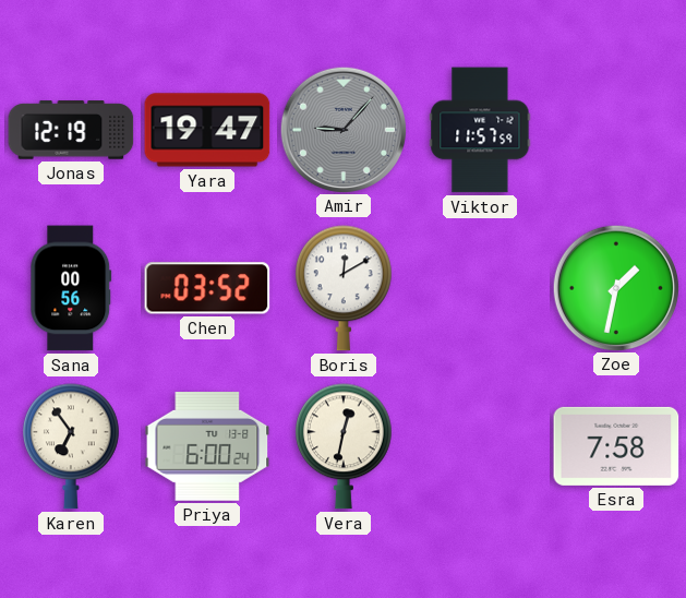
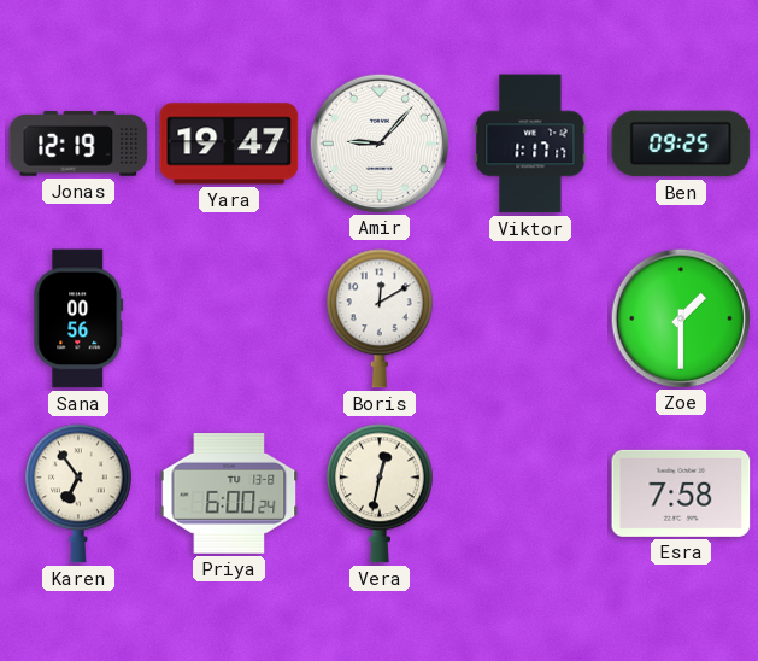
Amir dial: grey -> white (378, 142)
Viktor: 11:57 -> 1:17 (530, 144)
Ben: none -> 09:25 (681, 144)
Chen: 03:52 -> none (207, 288)
Zoe: 1:32 -> 1:30 (680, 317)
